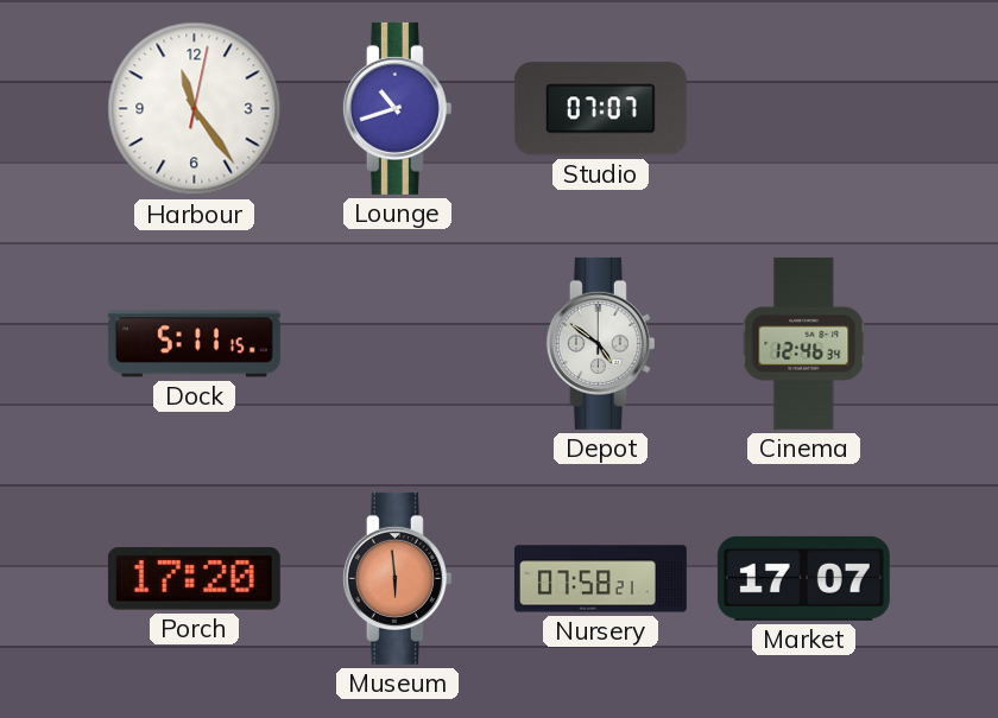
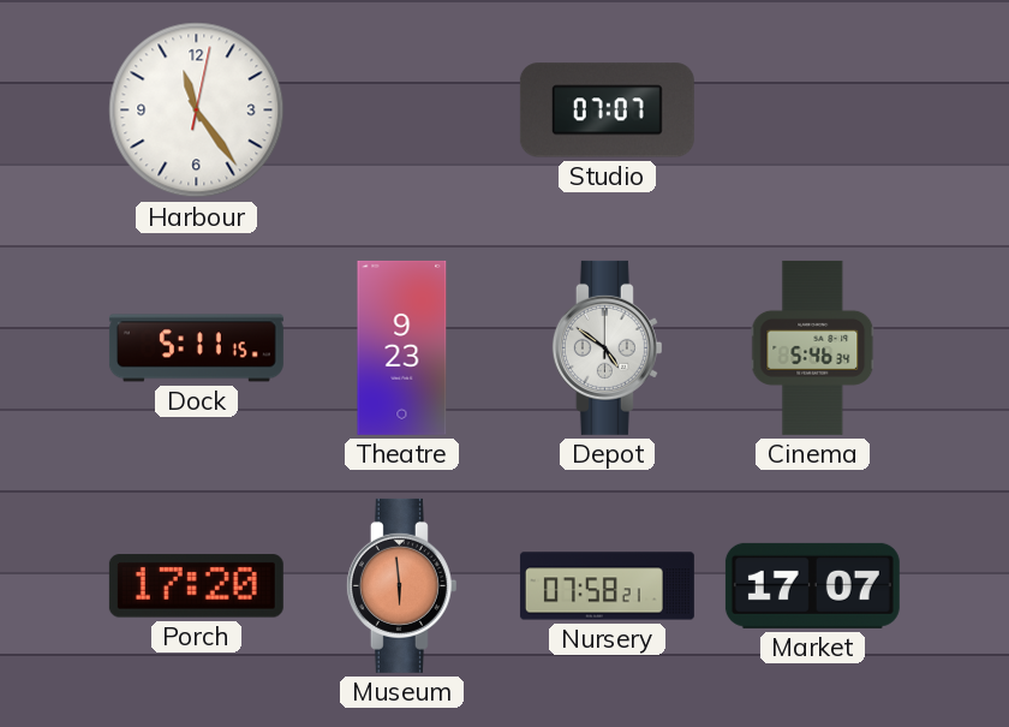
Lounge: 10:42 -> none (397, 108)
Theatre: none -> 9:23 (402, 347)
Cinema: 12:46 -> 5:46 (813, 347)
